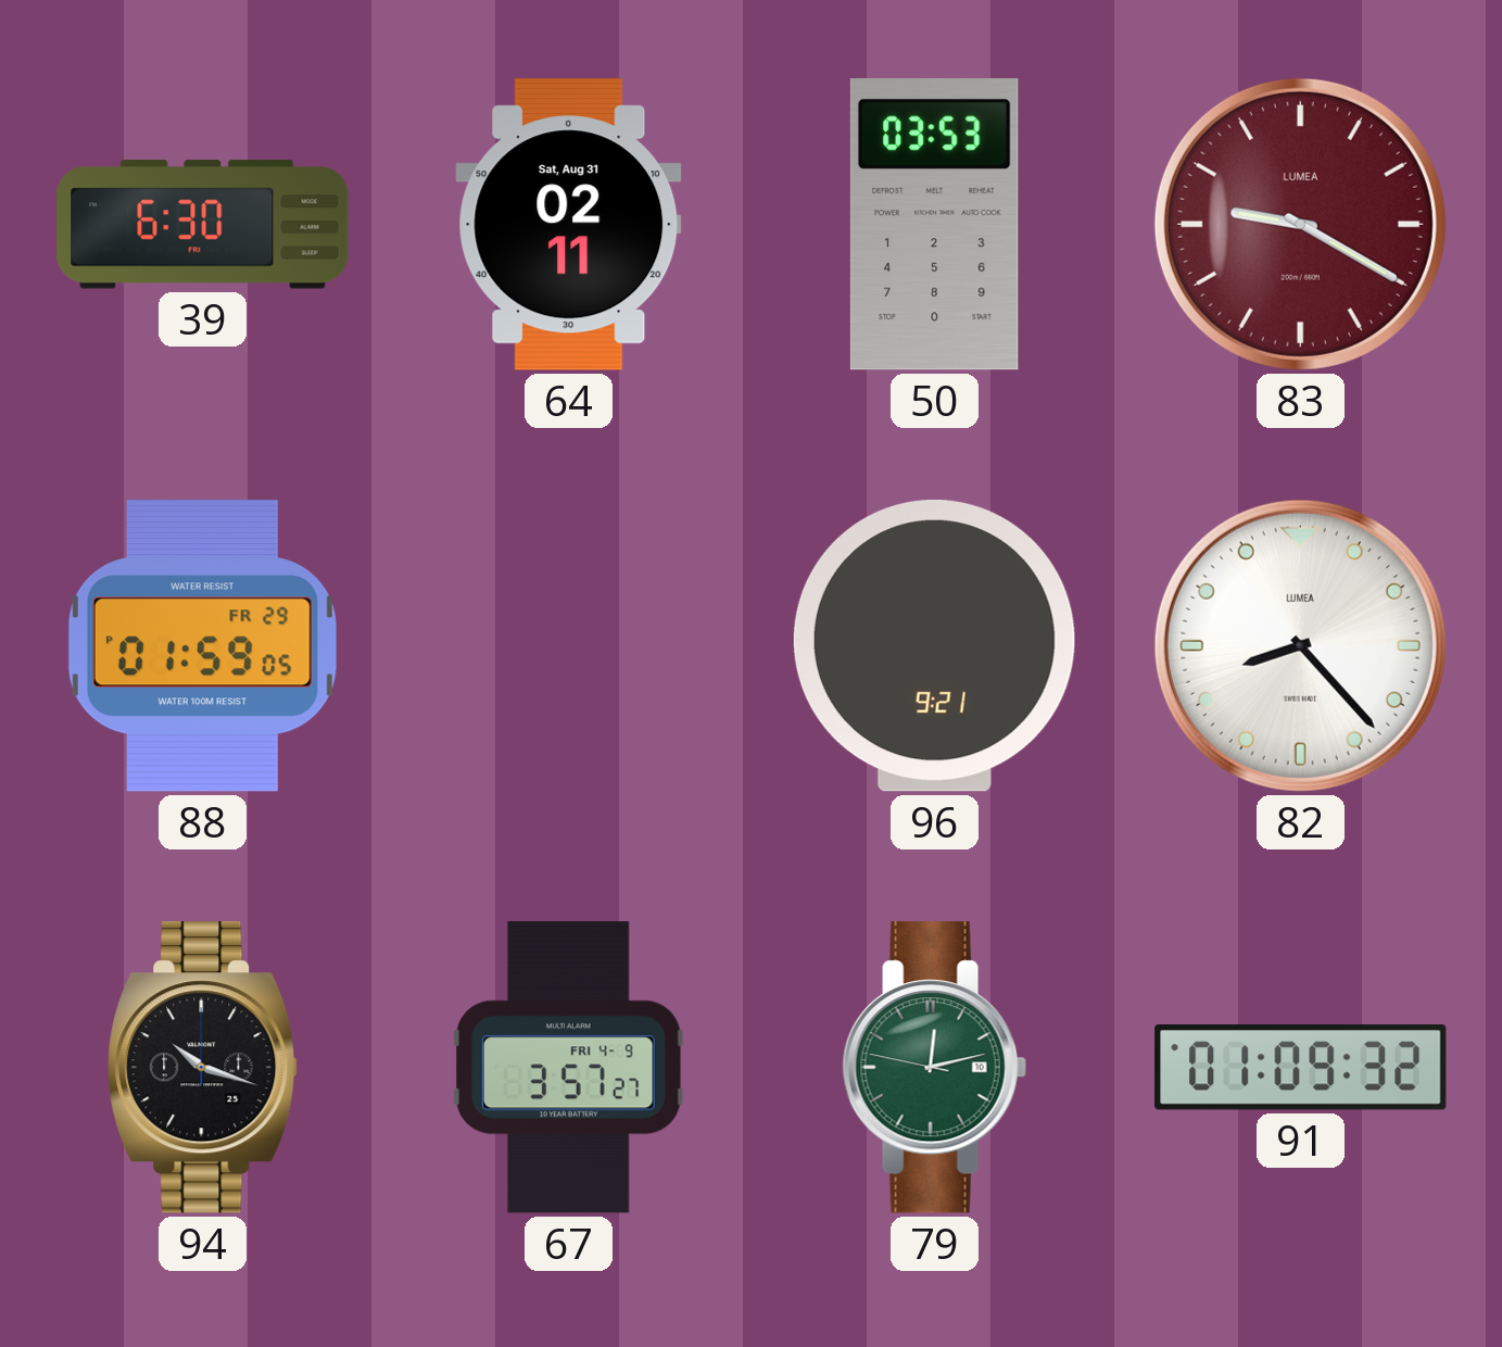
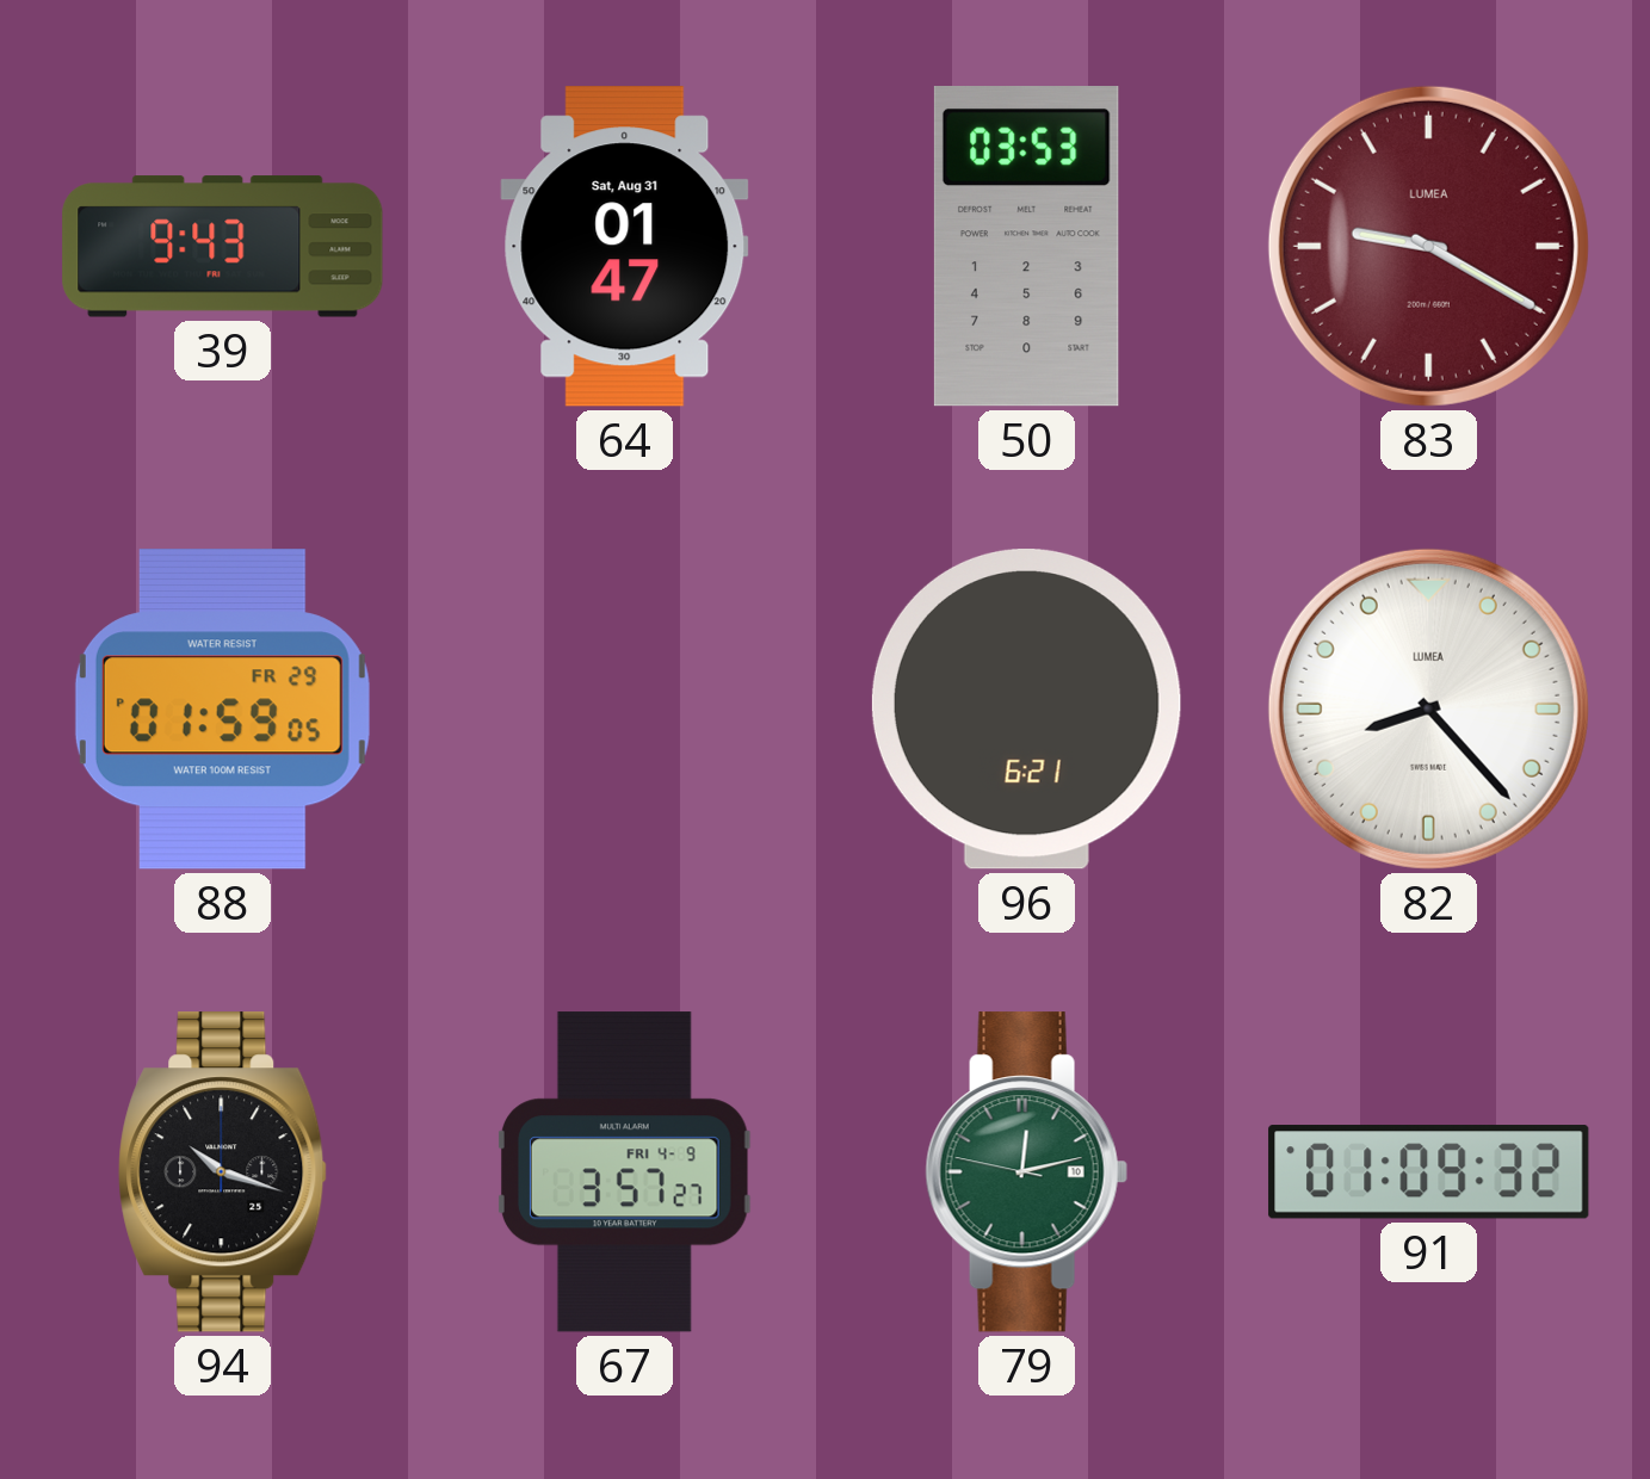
39: 6:30 -> 9:43 (223, 247)
64: 02:11 -> 01:47 (625, 247)
96: 9:21 -> 6:21 (1026, 710)
